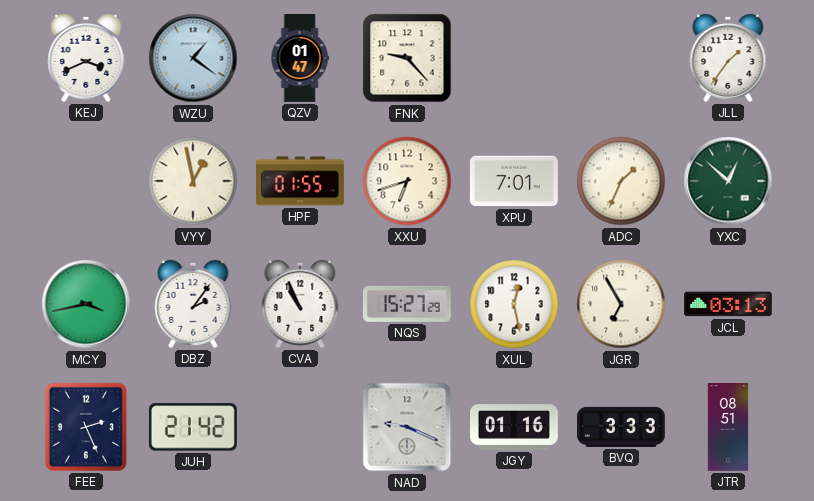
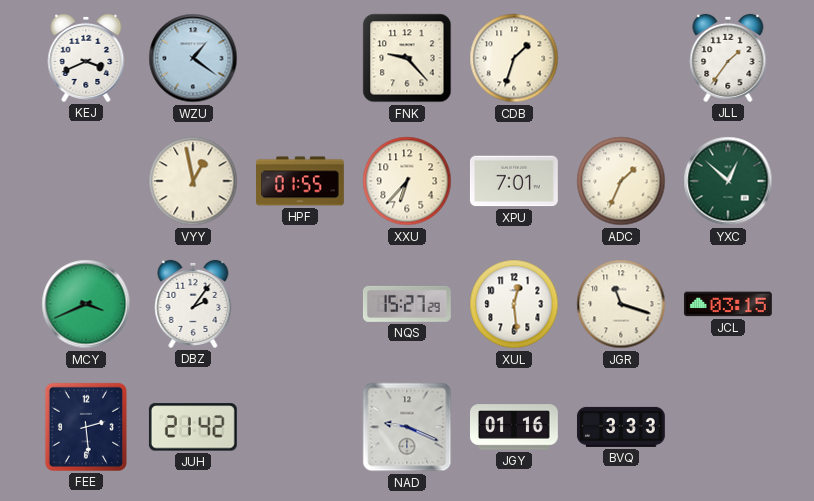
QZV: 01:47 -> none (300, 58)
CDB: none -> 1:33 (514, 58)
XXU: 6:42 -> 6:37 (407, 181)
MCY: 3:43 -> 3:41 (86, 304)
CVA: 10:56 -> none (300, 304)
XUL: 12:28 -> 12:29 (514, 304)
JGR: 6:55 -> 11:18 (621, 304)
JCL: 03:13 -> 03:15 (728, 304)
FEE: 2:26 -> 2:29 (86, 427)
JTR: 08:51 -> none (728, 428)
